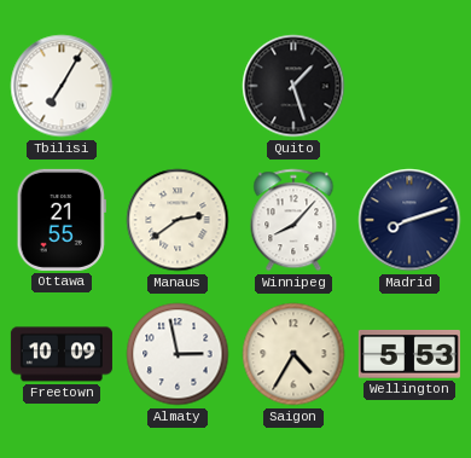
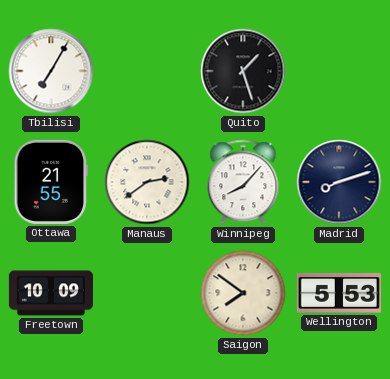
Almaty: 2:58 -> none (178, 354)
Saigon: 4:35 -> 7:51 (243, 293)
